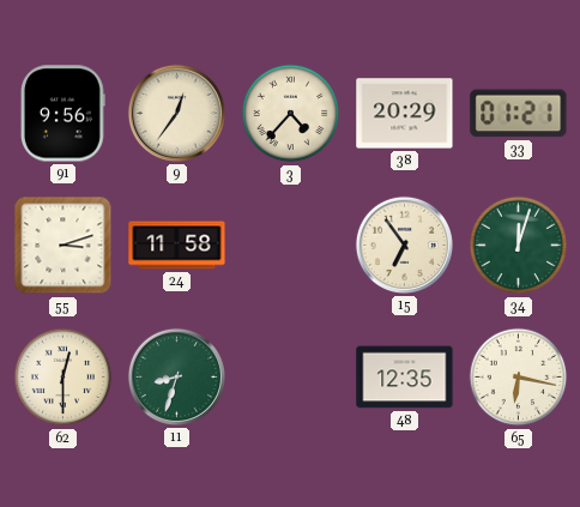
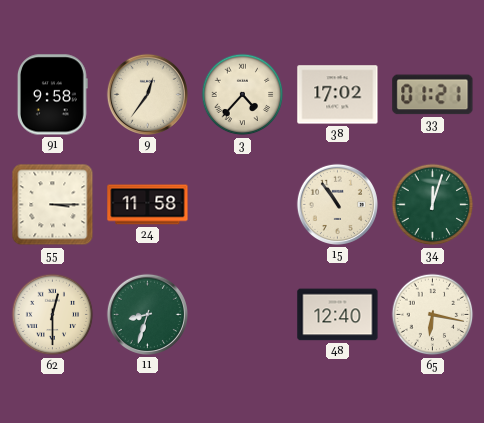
91: 9:56 -> 9:58 (52, 95)
38: 20:29 -> 17:02 (338, 95)
55: 3:12 -> 3:15 (53, 205)
15: 6:54 -> 10:54 (337, 204)
48: 12:35 -> 12:40 (338, 315)
